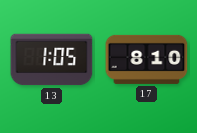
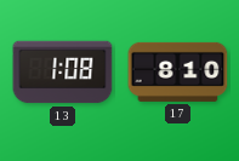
13: 1:05 -> 1:08 (63, 73)
